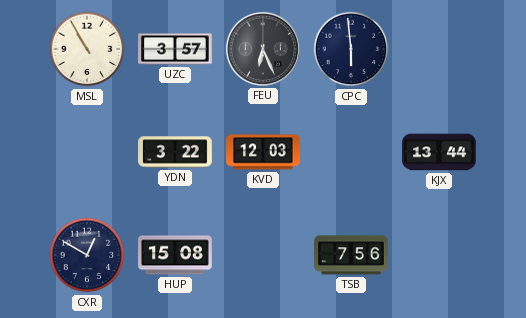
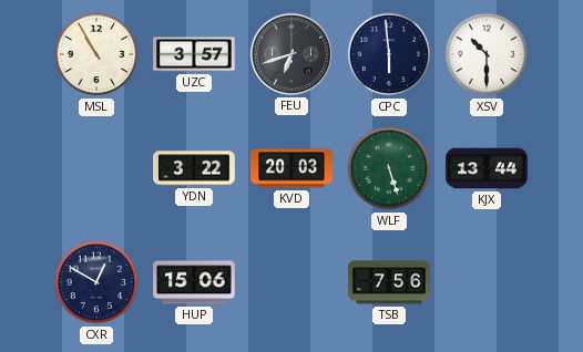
FEU: 6:26 -> 6:42 (291, 54)
XSV: none -> 10:30 (487, 54)
KVD: 12:03 -> 20:03 (291, 168)
WLF: none -> 5:27 (389, 168)
HUP: 15:08 -> 15:06 (194, 282)
